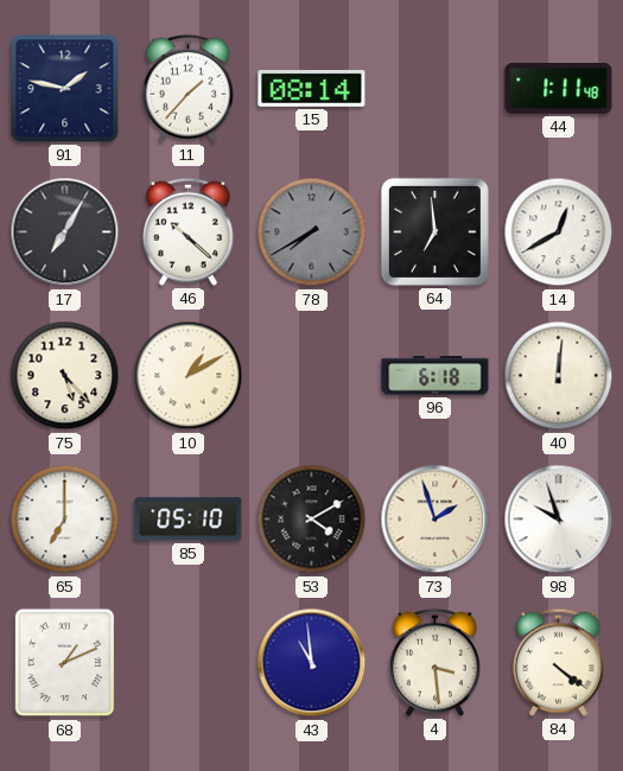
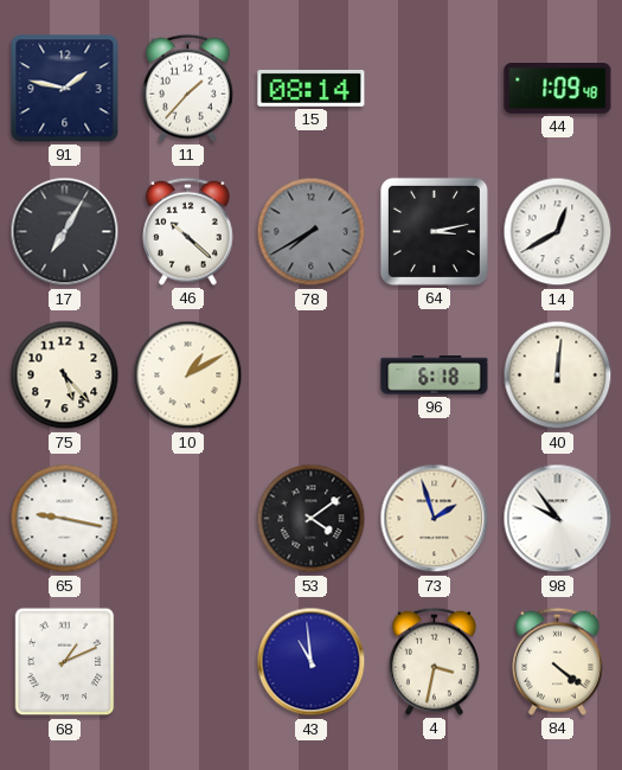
44: 1:11 -> 1:09 (558, 89)
64: 6:59 -> 3:13 (434, 231)
65: 7:00 -> 9:17 (65, 519)
85: 05:10 -> none (189, 520)
53: 4:10 -> 4:09 (312, 519)
98: 9:57 -> 9:54 (558, 519)
4: 3:29 -> 3:32 (434, 661)
